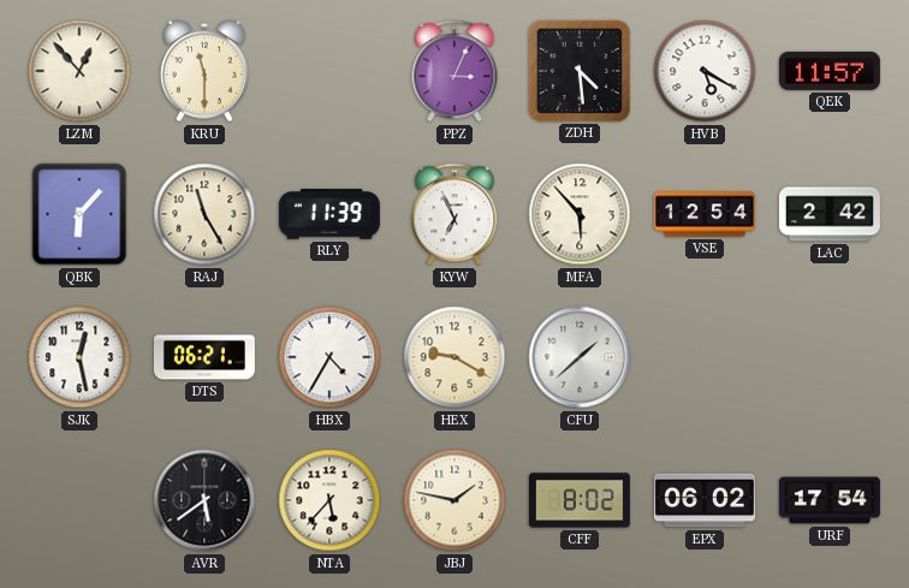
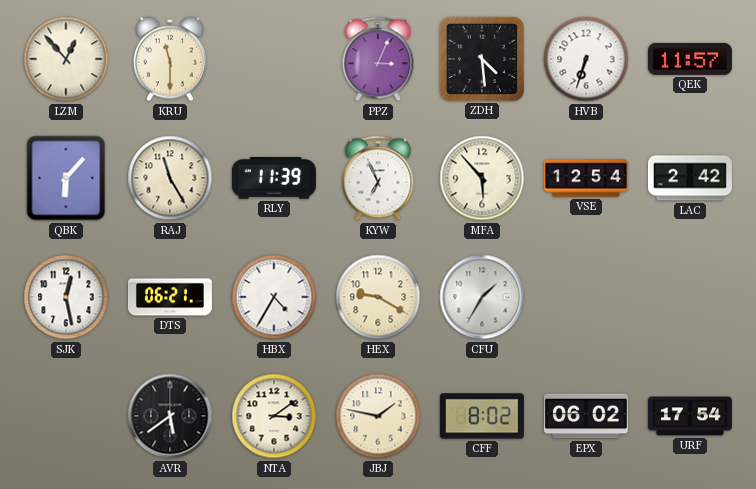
HVB: 5:20 -> 6:33 (586, 59)
CFU: 1:38 -> 1:35 (482, 297)
NTA: 5:37 -> 3:09 (274, 416)
